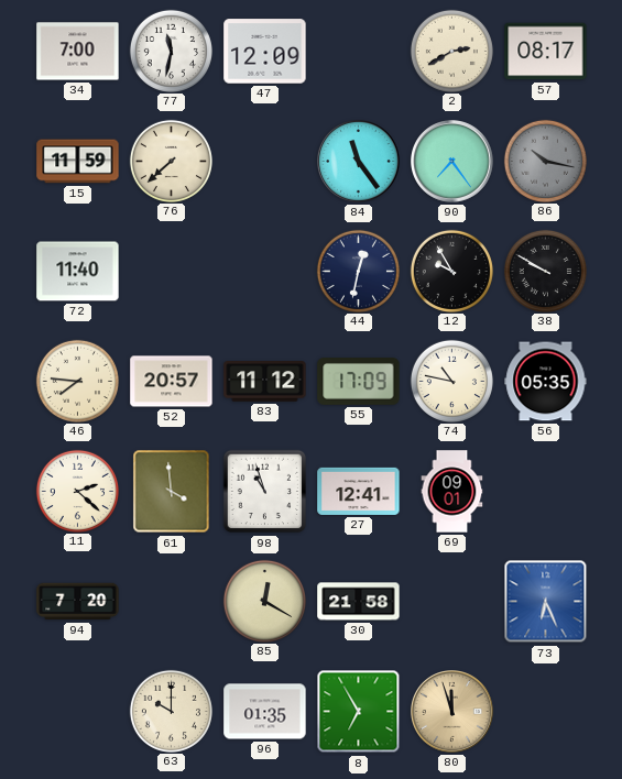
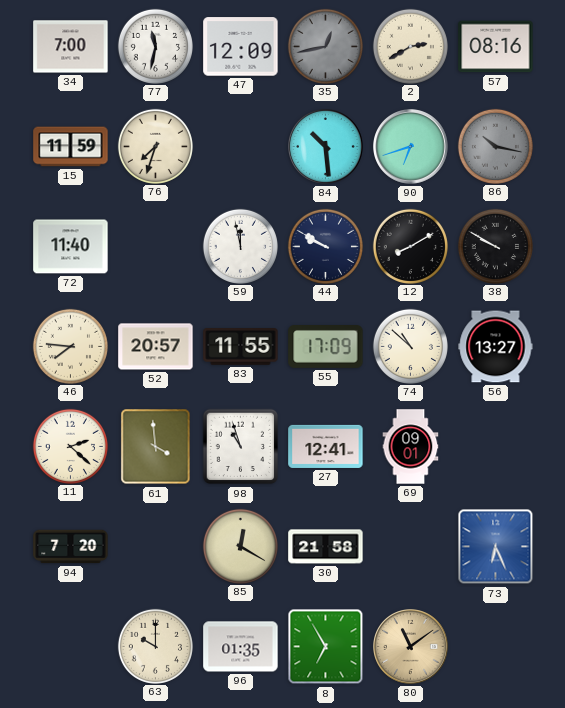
35: none -> 12:43 (325, 46)
57: 08:17 -> 08:16 (496, 47)
76: 7:38 -> 7:33 (155, 146)
84: 11:24 -> 10:29 (326, 147)
90: 7:24 -> 6:42 (411, 147)
59: none -> 11:58 (240, 246)
44: 12:32 -> 9:50 (325, 246)
12: 9:55 -> 8:10 (410, 246)
83: 11:12 -> 11:55 (241, 347)
74: 10:47 -> 10:52 (410, 346)
56: 05:35 -> 13:27 (496, 347)
80: 11:57 -> 11:09 (411, 647)
